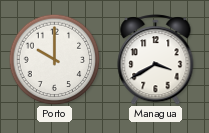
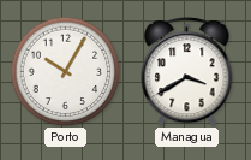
Porto: 10:00 -> 10:05 (65, 71)
